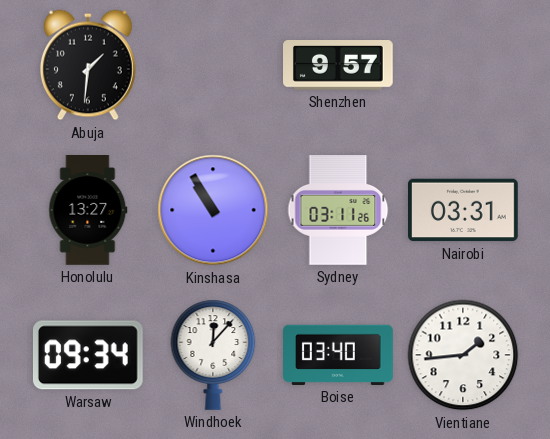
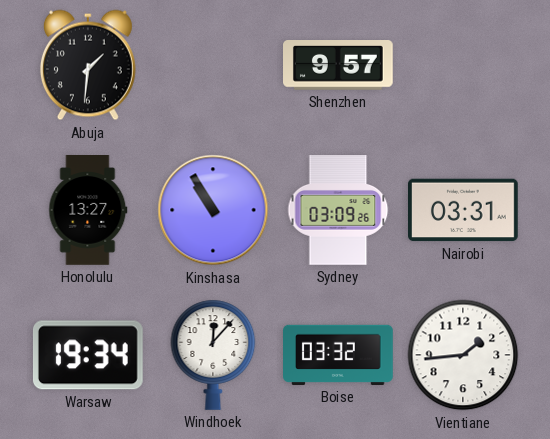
Sydney: 03:11 -> 03:09 (338, 210)
Warsaw: 09:34 -> 19:34 (88, 355)
Boise: 03:40 -> 03:32 (339, 355)
